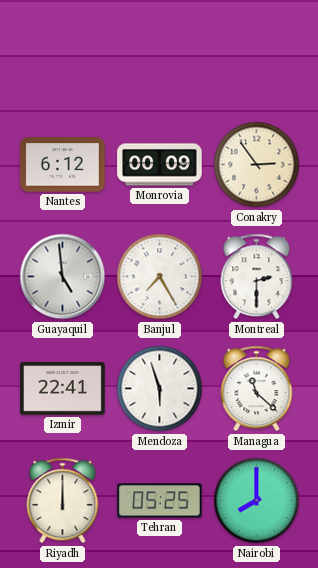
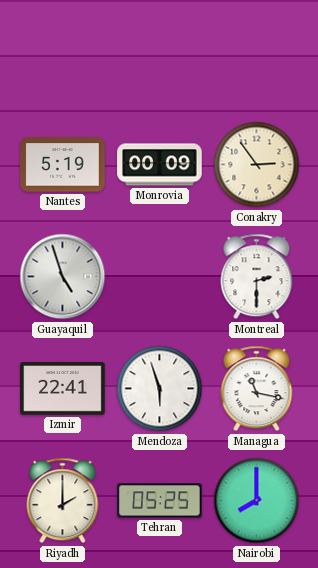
Nantes: 6:12 -> 5:19 (63, 165)
Guayaquil: 4:59 -> 4:57 (63, 277)
Banjul: 7:25 -> none (160, 277)
Managua: 11:22 -> 11:17 (257, 389)
Riyadh: 12:00 -> 2:00 (63, 501)
